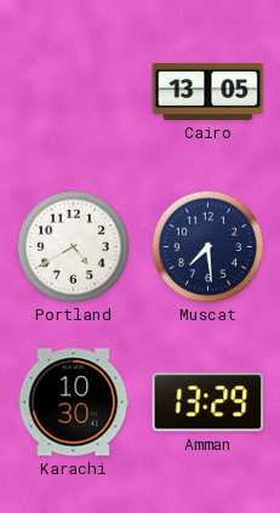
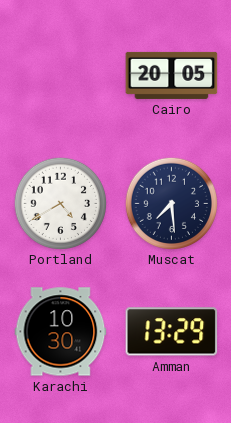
Cairo: 13:05 -> 20:05 (172, 75)
